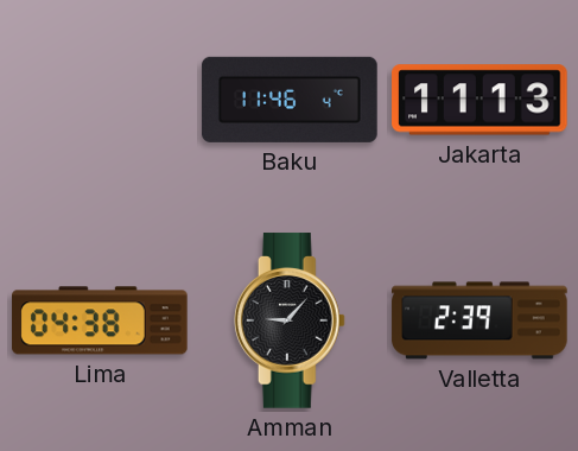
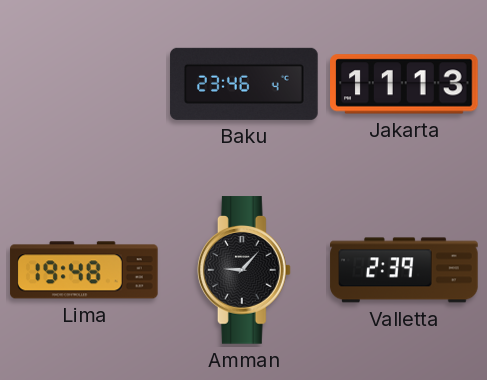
Baku: 11:46 -> 23:46 (244, 84)
Lima: 04:38 -> 19:48 (84, 270)
